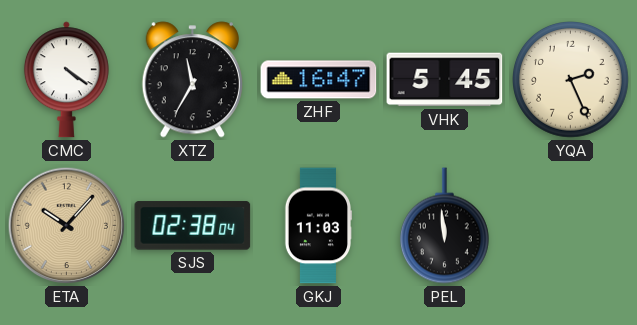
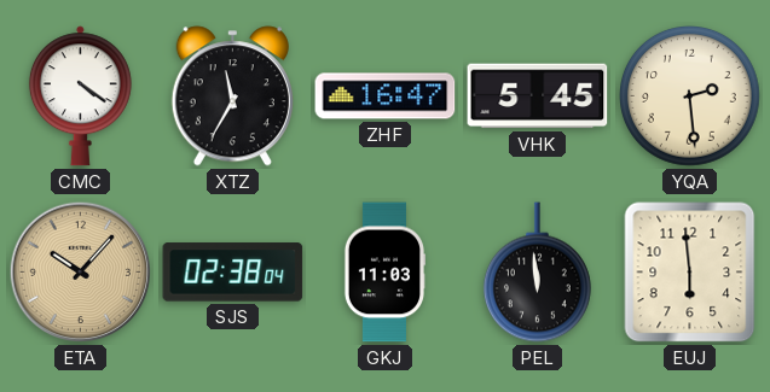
YQA: 2:26 -> 2:29 (690, 96)
EUJ: none -> 5:59 (690, 273)
